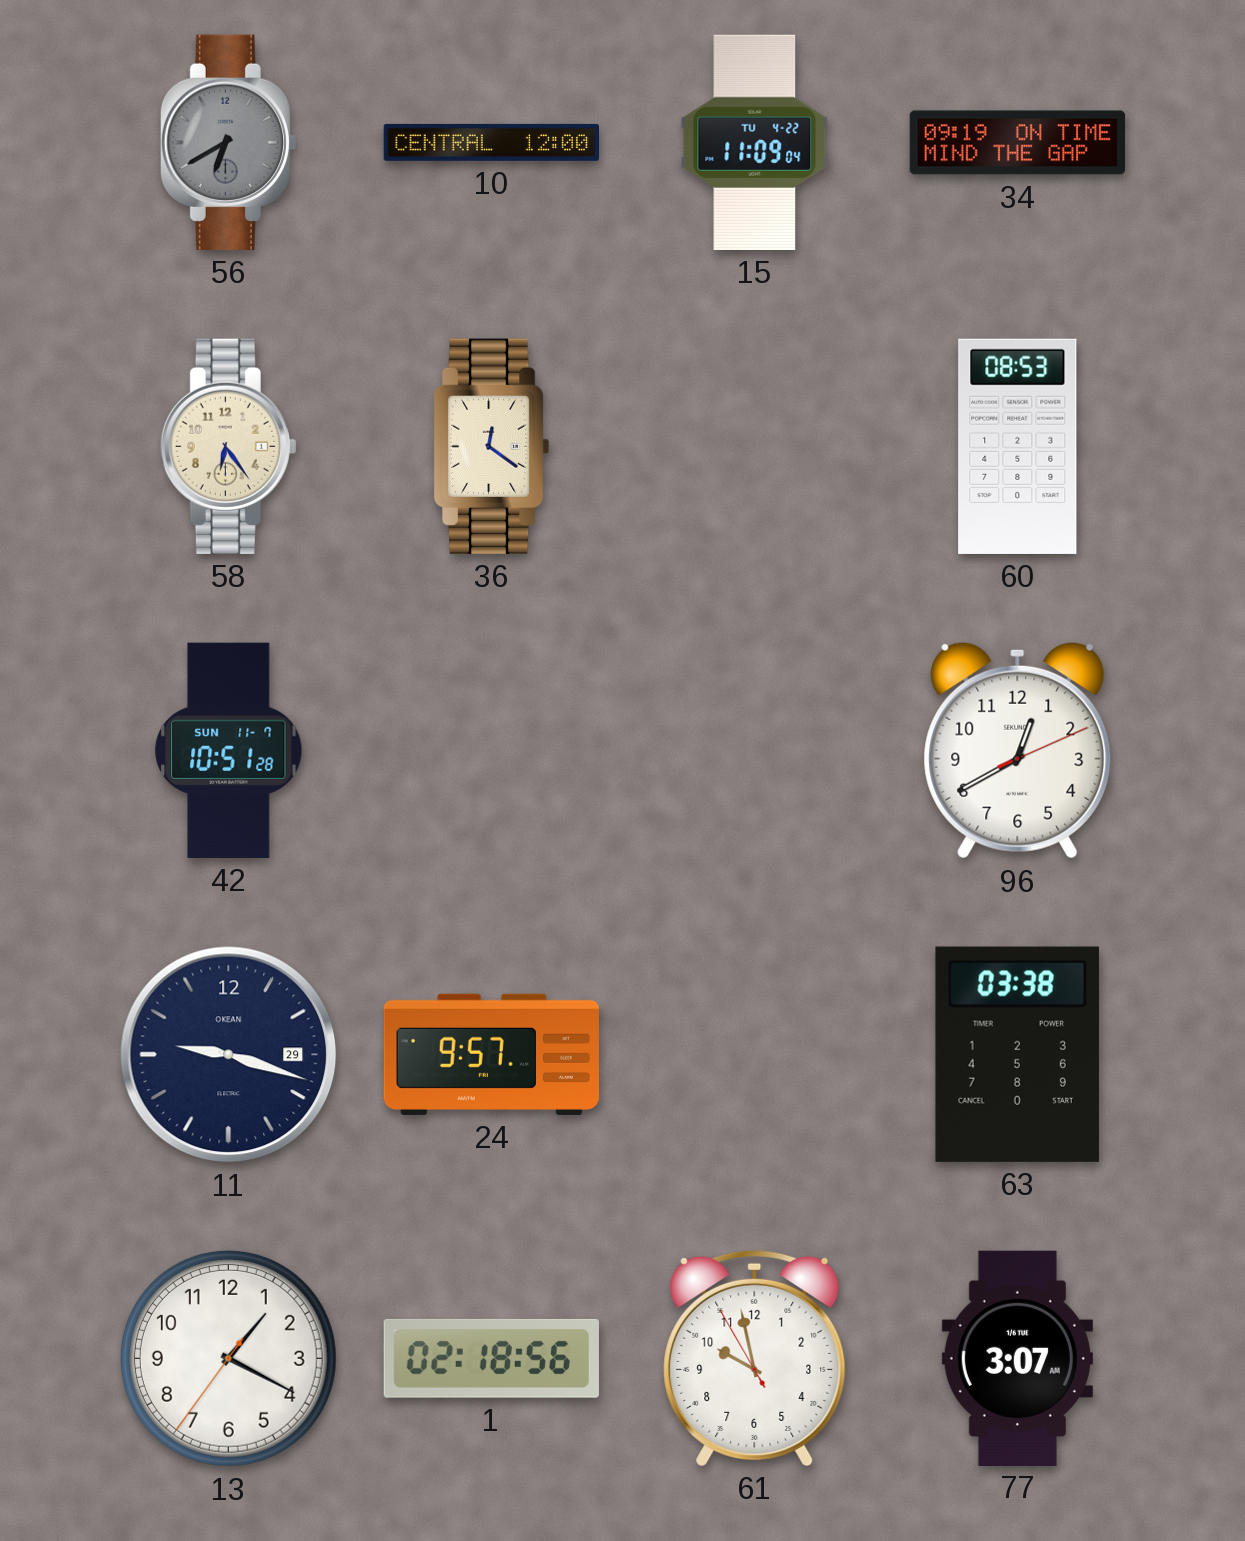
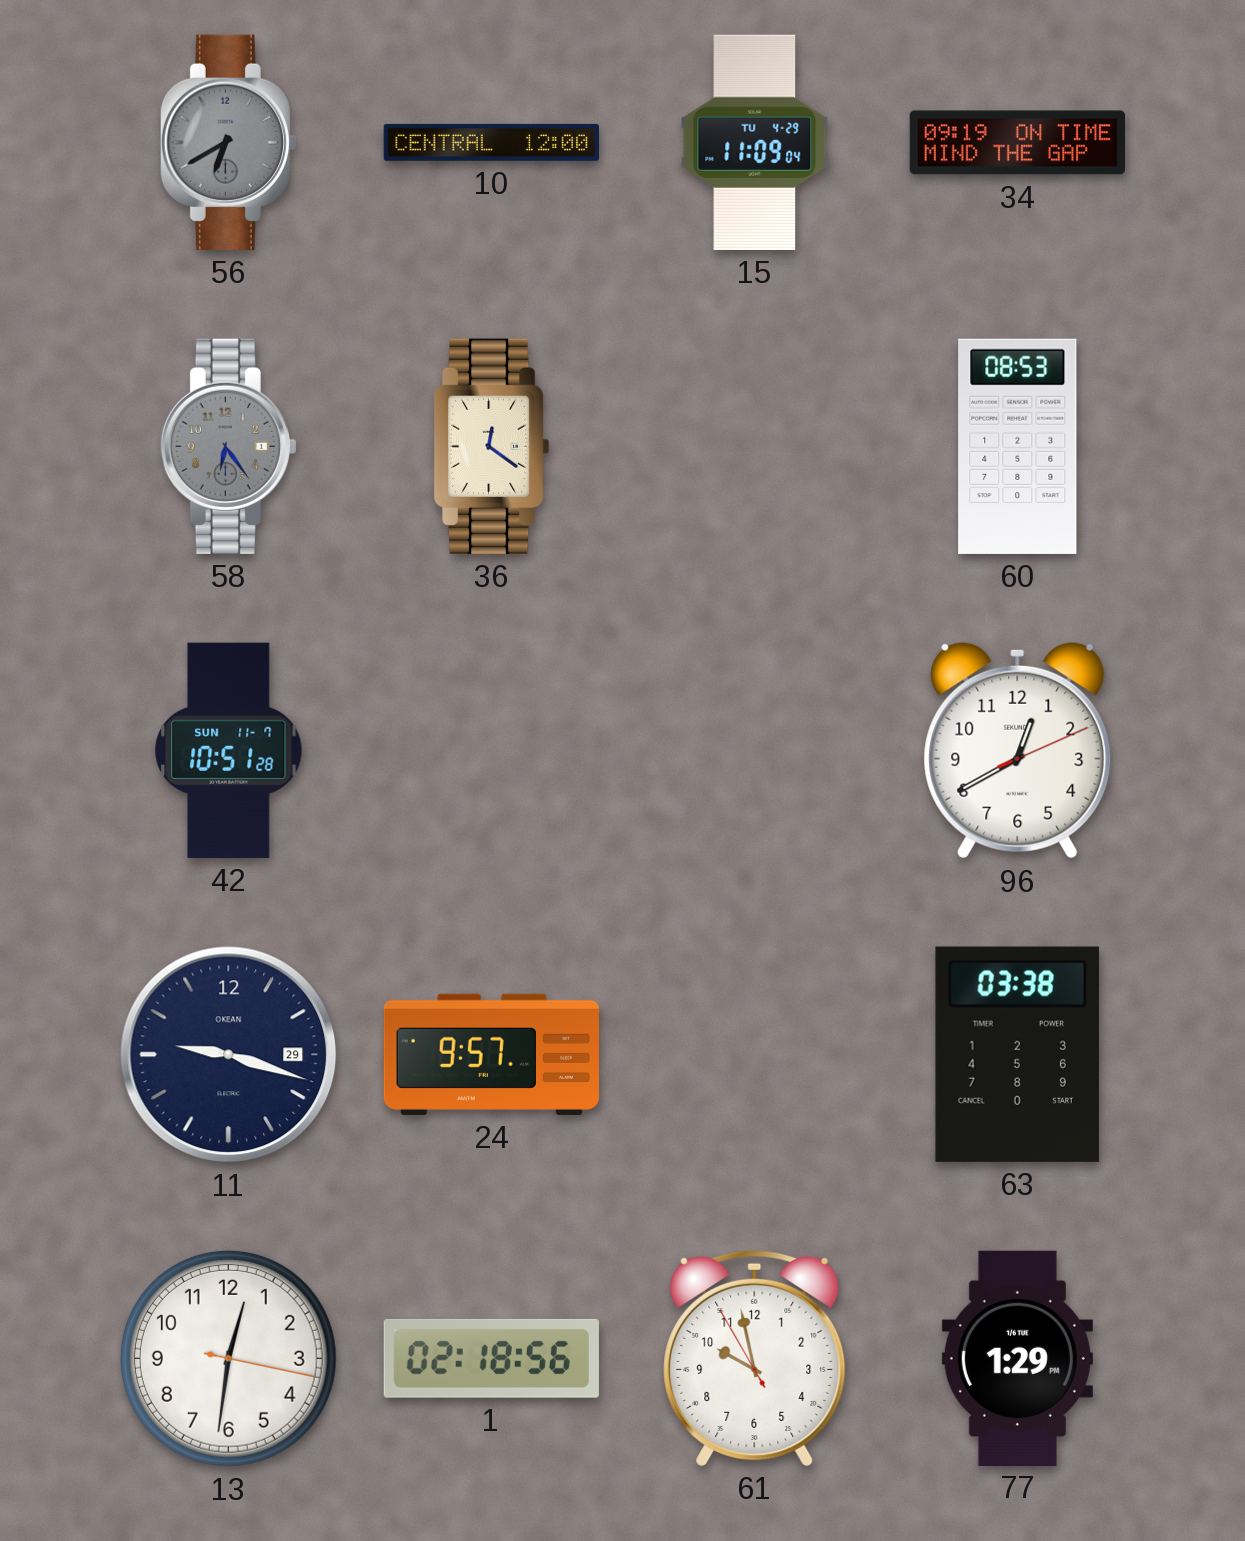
15 date: TU 4-22 -> TU 4-29 (755, 142)
58 dial: cream -> grey (228, 446)
13: 1:19 -> 12:31 (228, 1358)
77: 3:07 -> 1:29 (1017, 1358)
